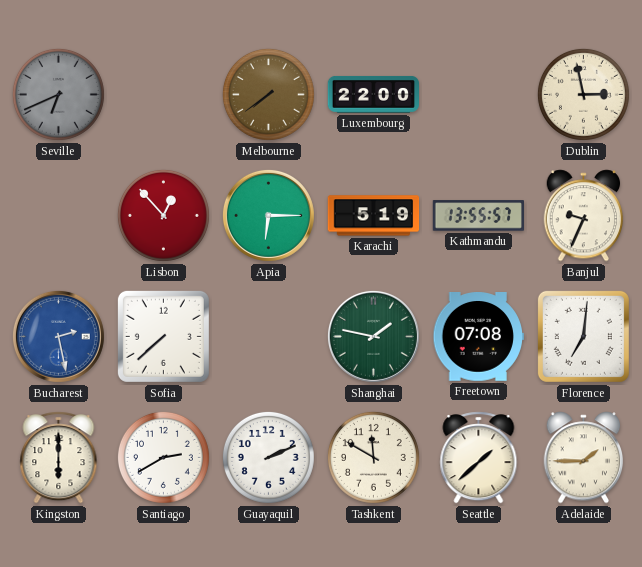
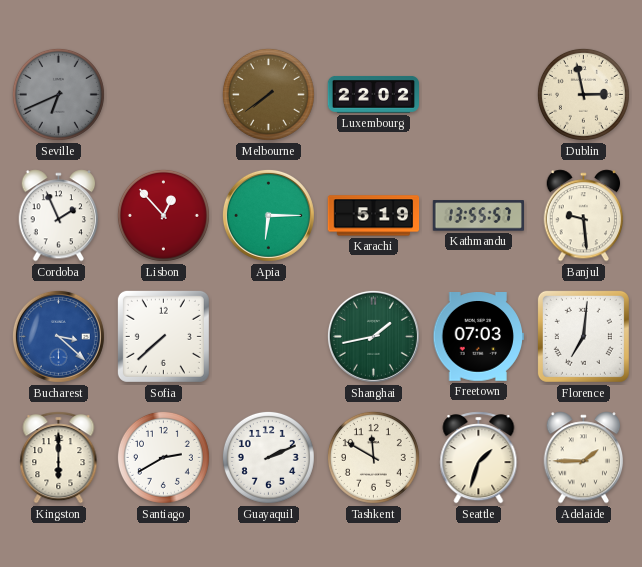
Luxembourg: 22:00 -> 22:02 (373, 94)
Cordoba: none -> 1:56 (59, 216)
Banjul: 9:34 -> 9:29 (584, 216)
Bucharest: 2:28 -> 3:22 (58, 336)
Shanghai: 1:47 -> 1:43 (373, 336)
Freetown: 07:08 -> 07:03 (478, 337)
Seattle: 1:38 -> 1:33 (479, 458)
